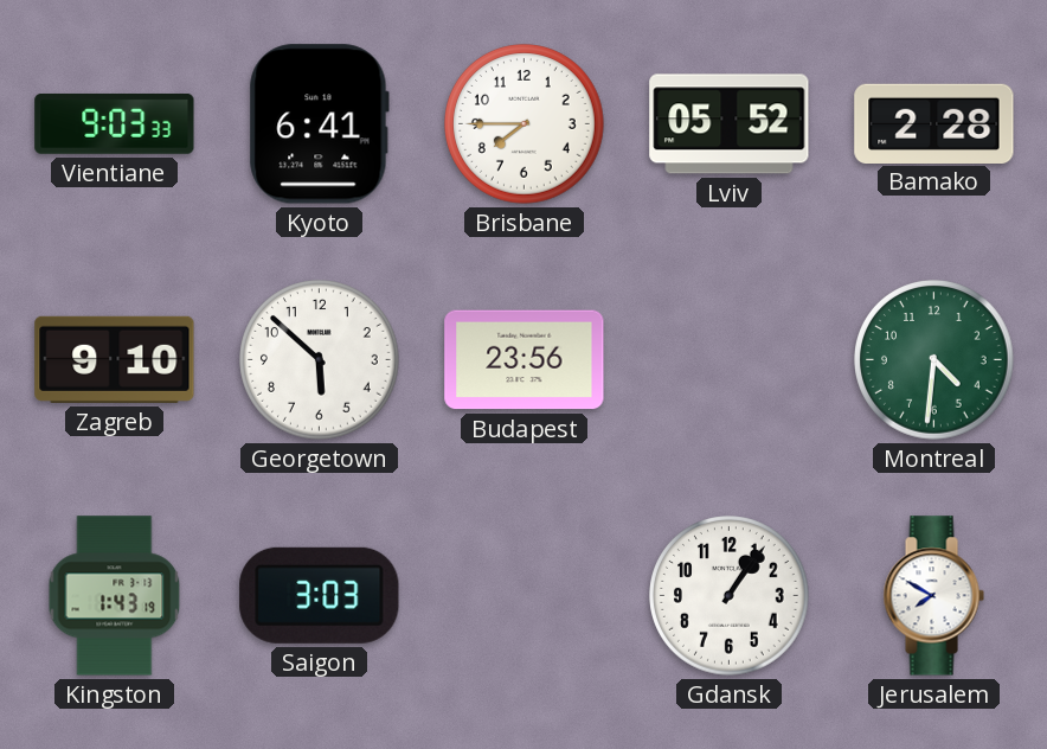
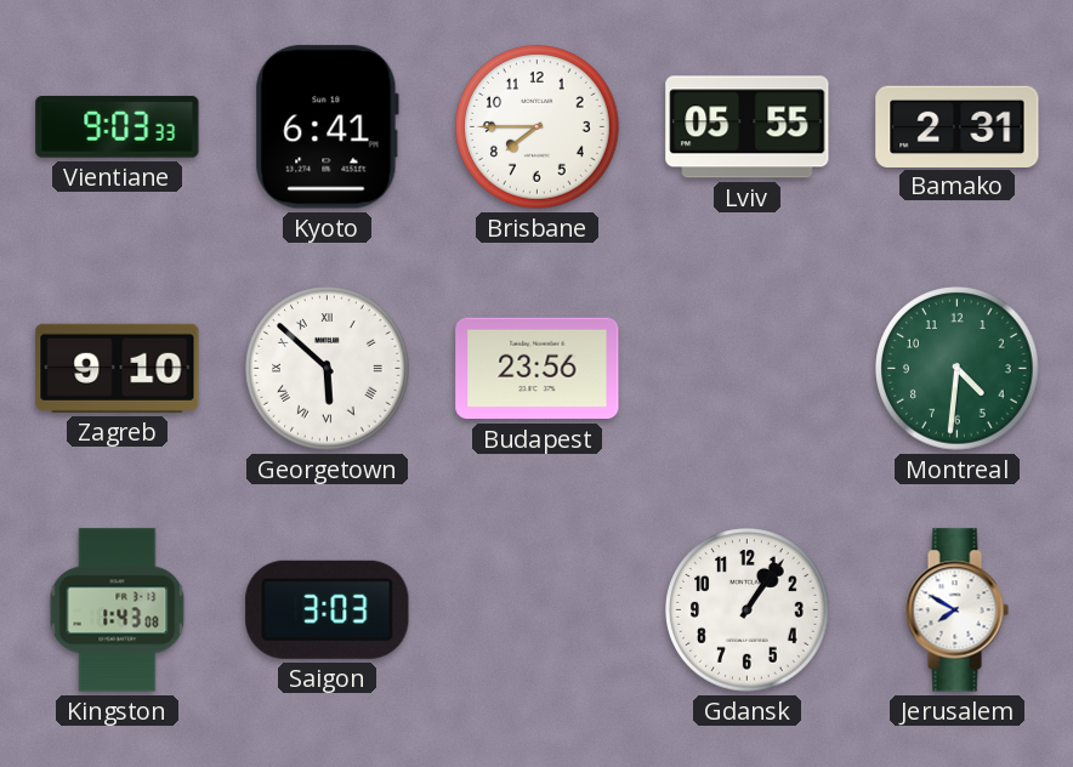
Lviv: 05:52 -> 05:55 (748, 127)
Bamako: 2:28 -> 2:31 (958, 126)
Georgetown numerals: Arabic -> Roman (328, 369)
Kingston: 1:43:19 -> 1:43:08 (118, 610)
